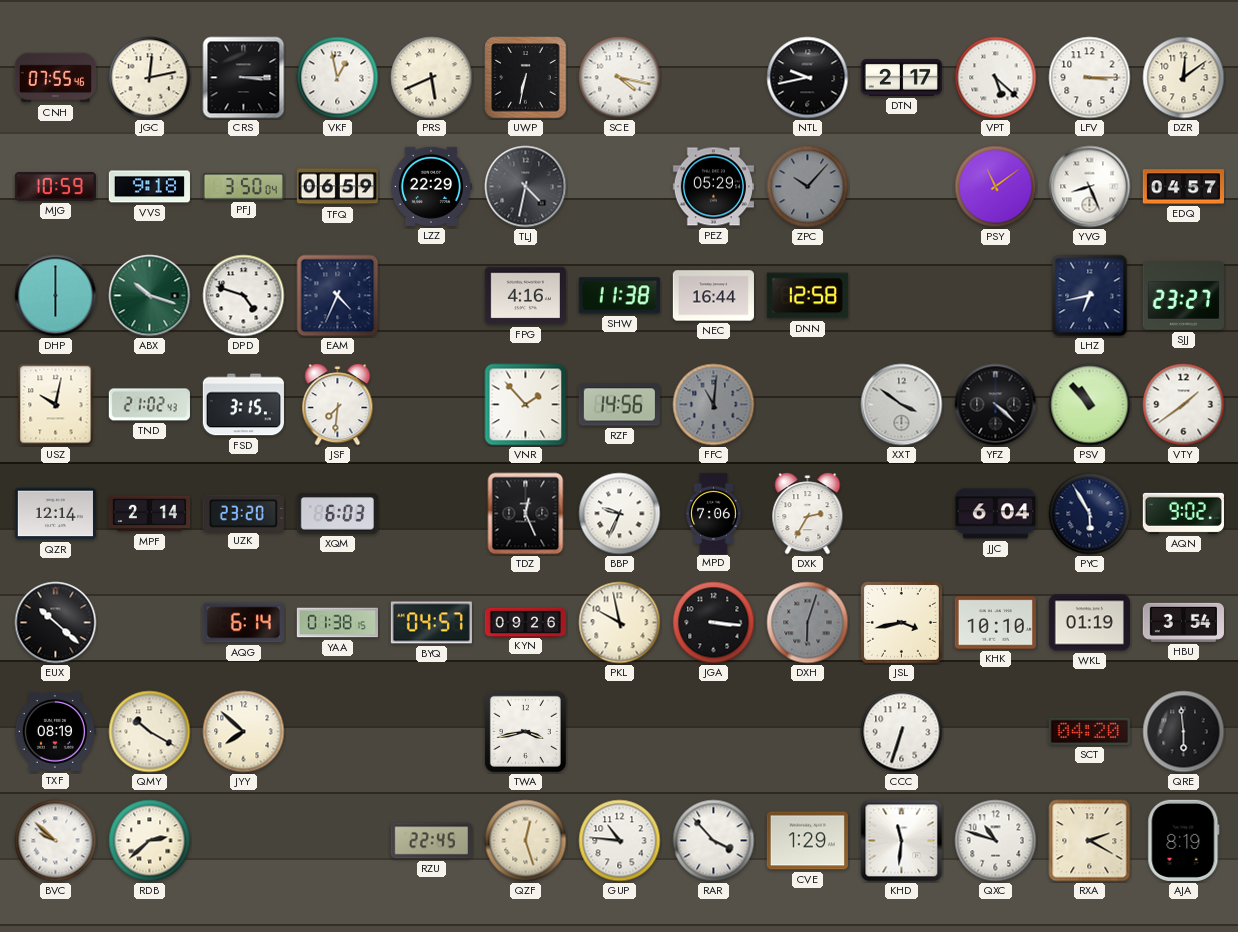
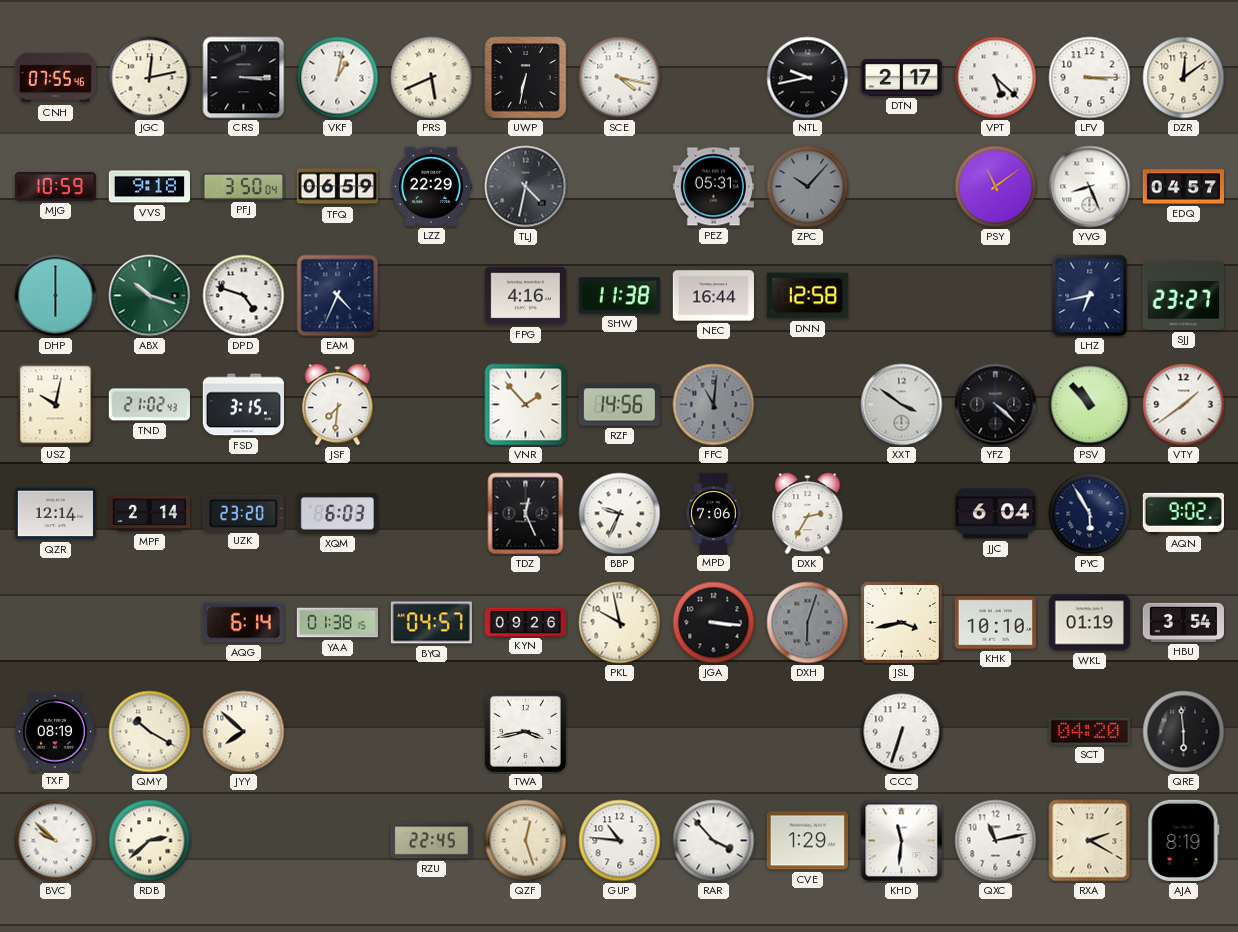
VKF: 12:58 -> 1:02 (338, 78)
PEZ: 05:29 -> 05:31 (713, 187)
EUX: 10:22 -> none (56, 623)
QXC: 10:48 -> 11:13 (996, 841)
